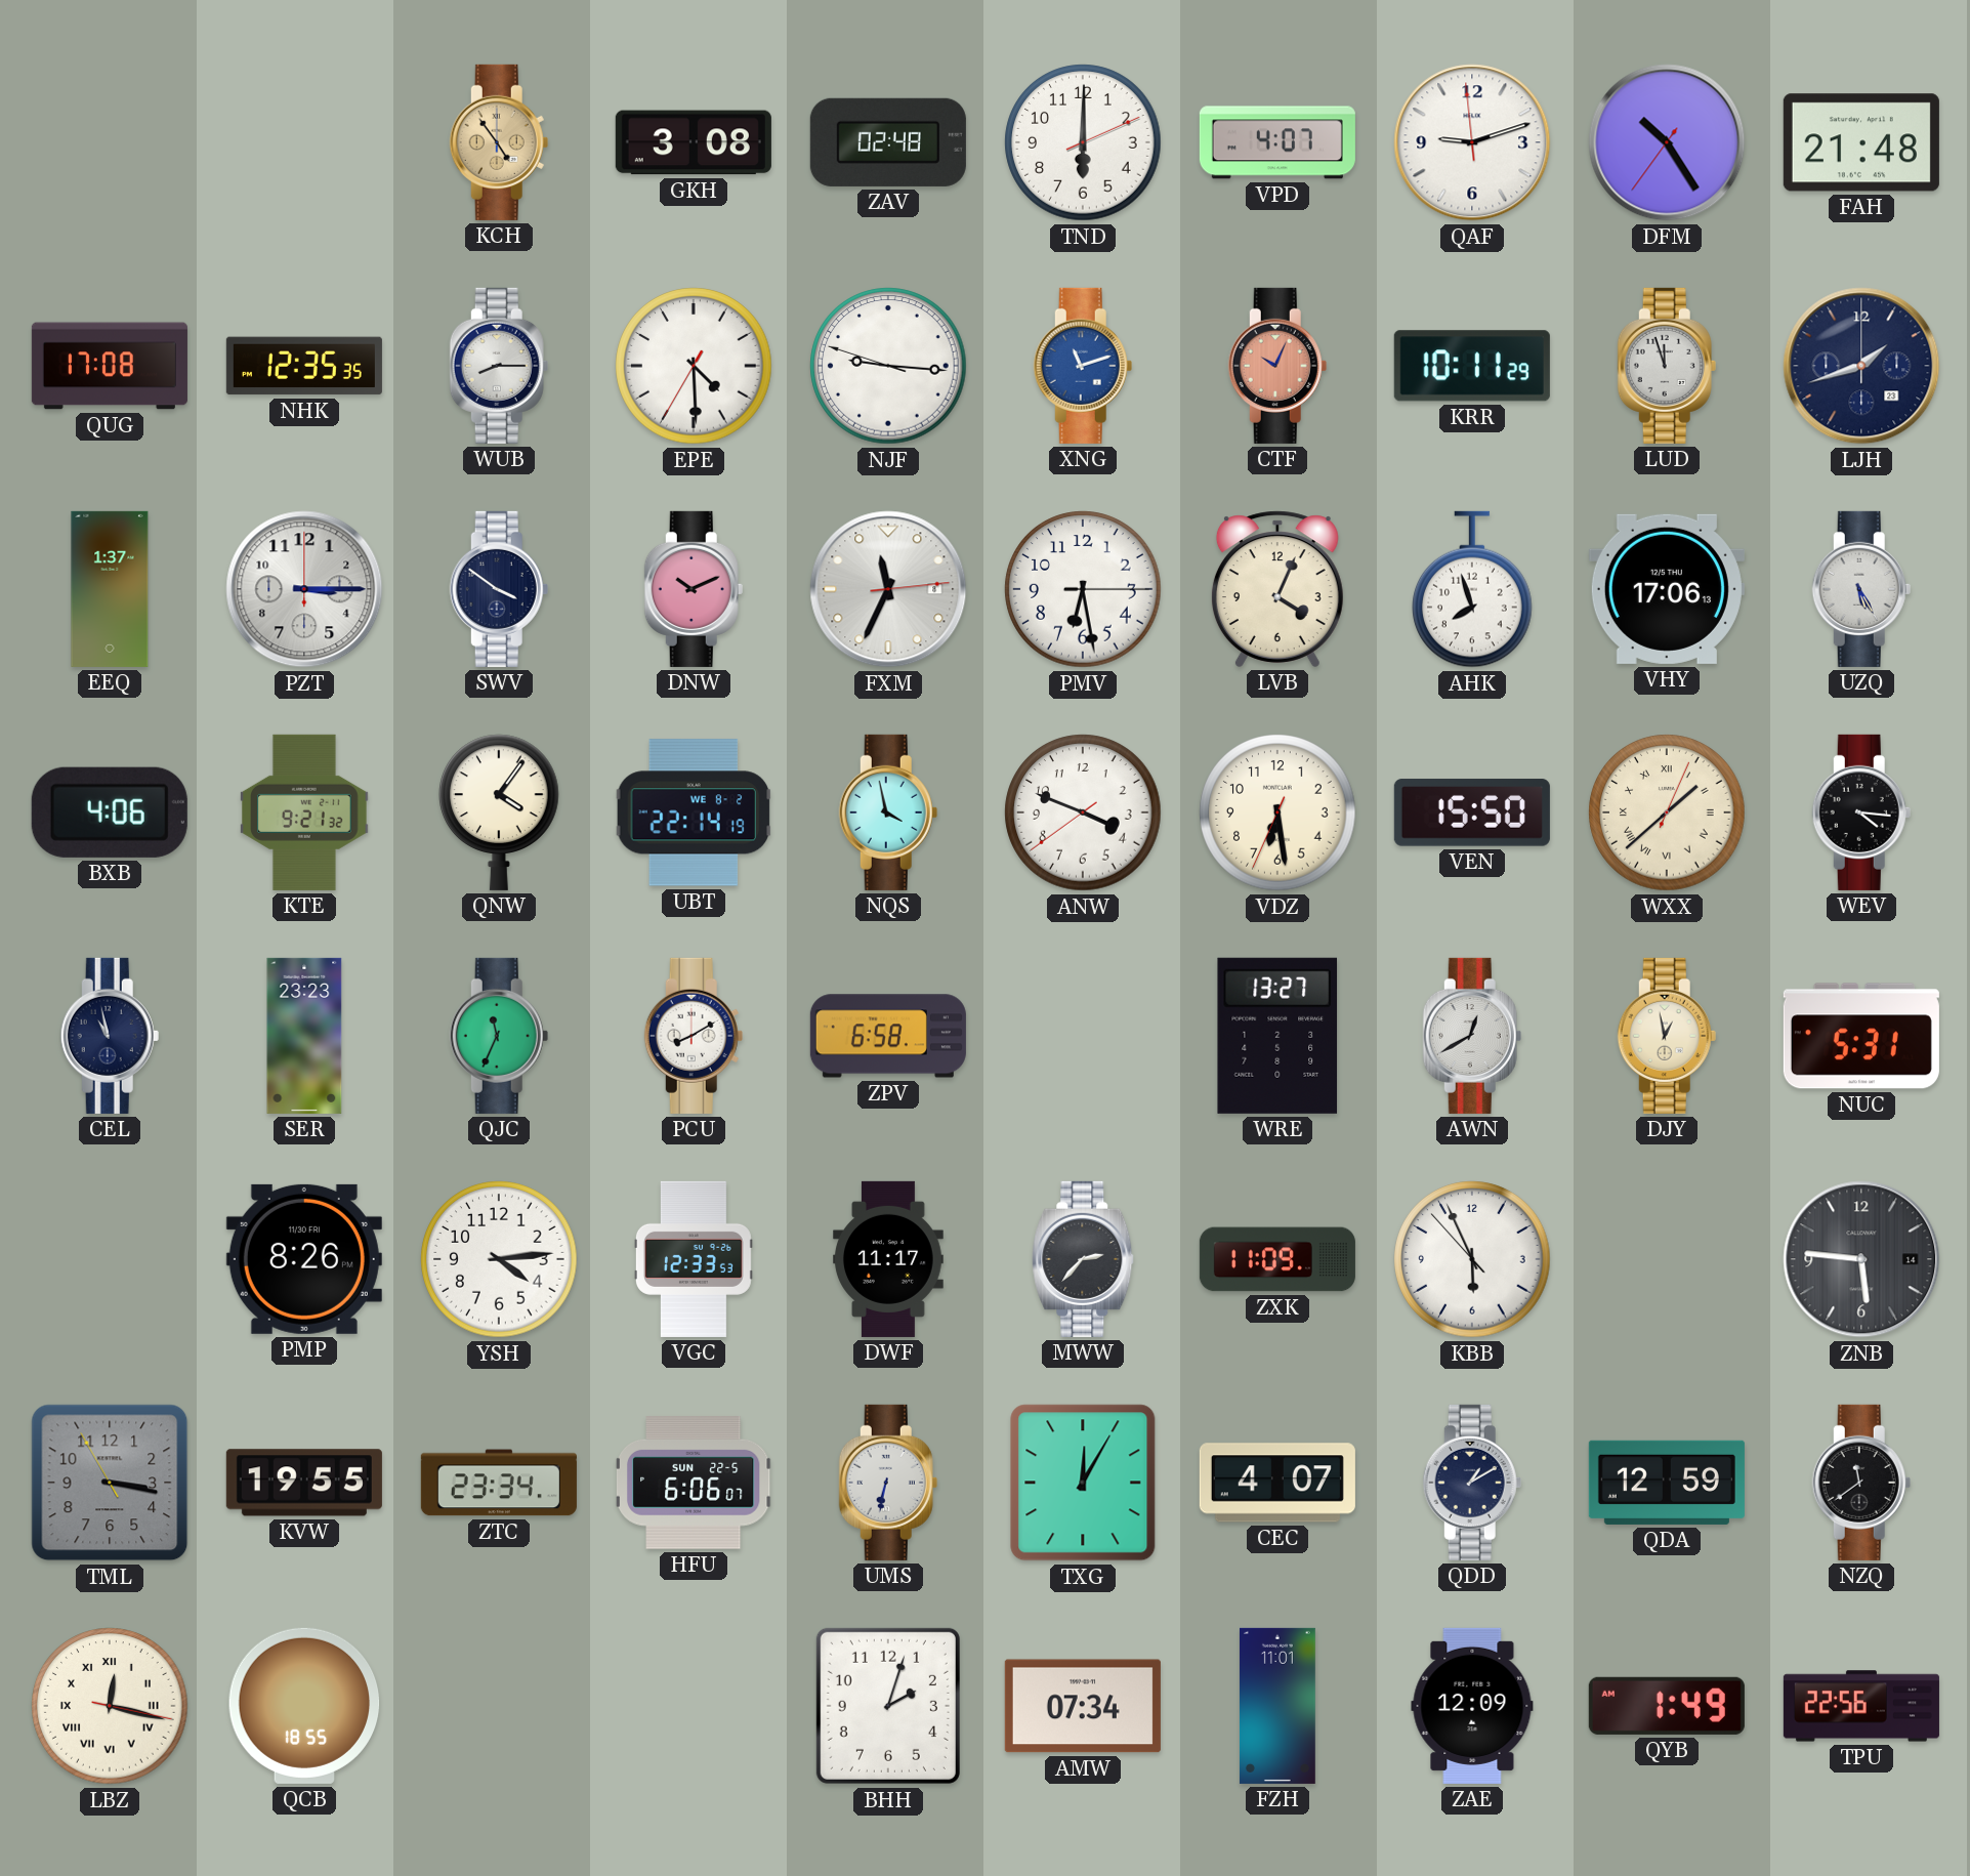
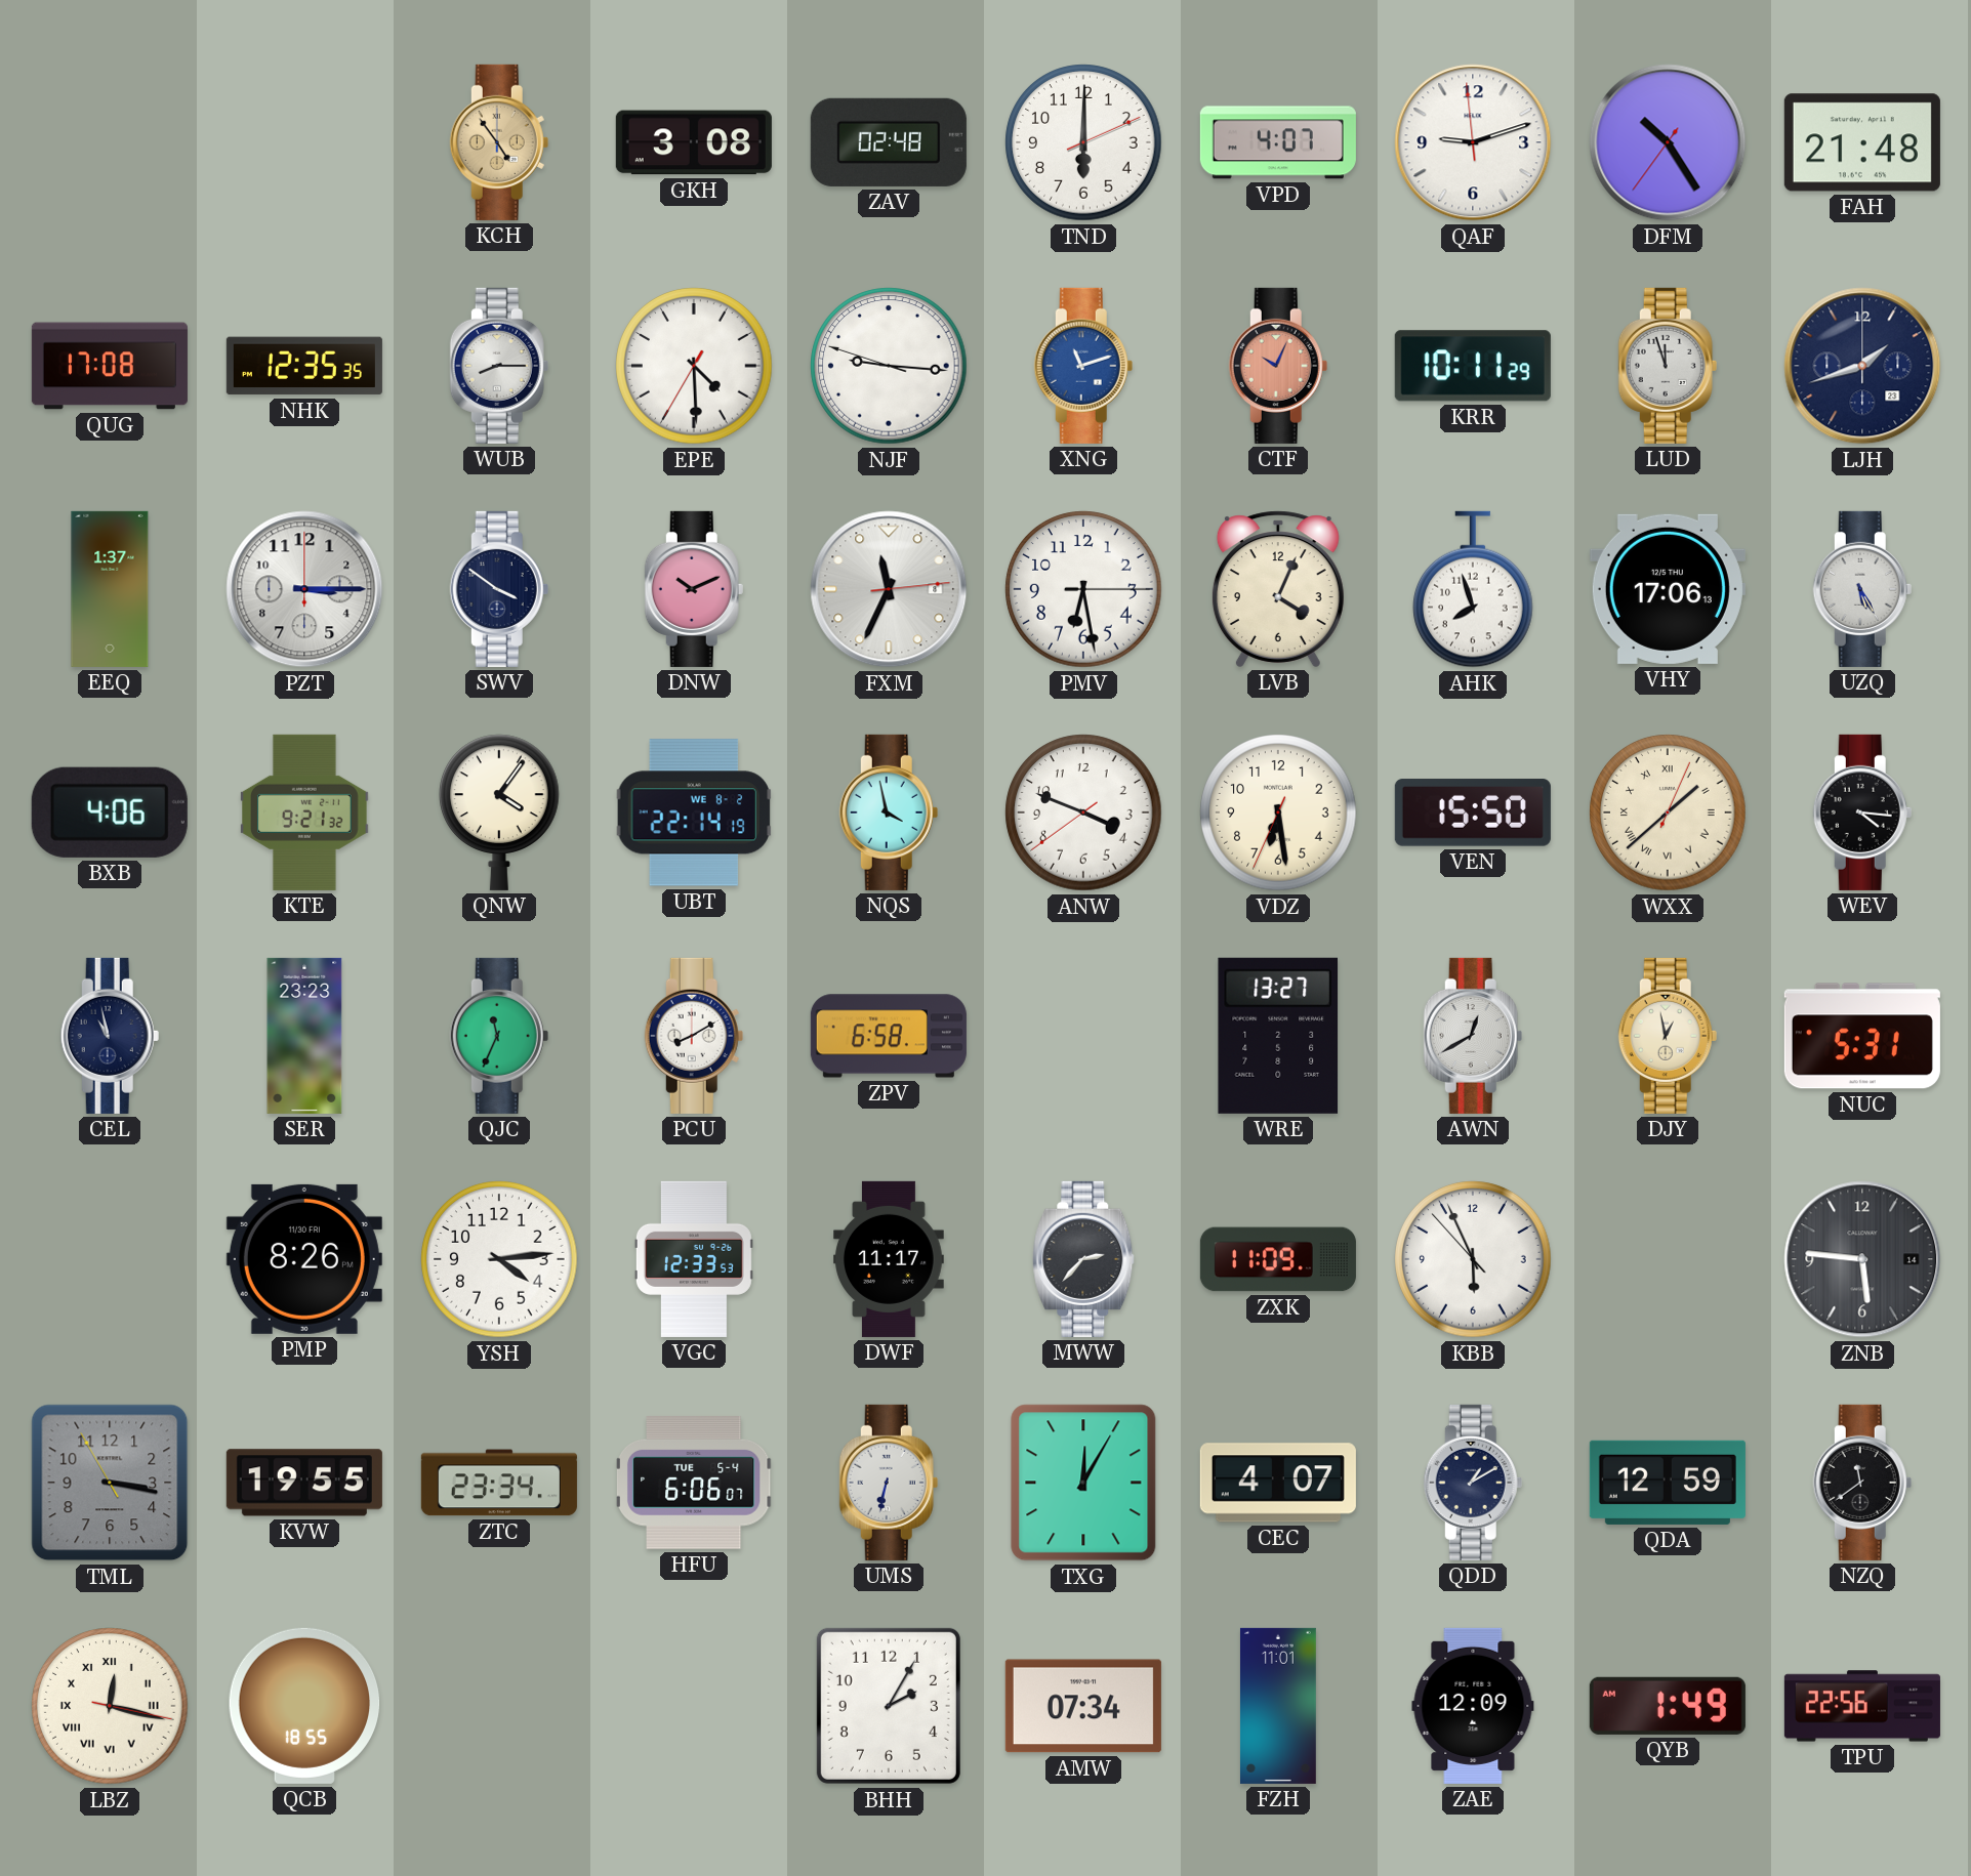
HFU date: SUN 22-5 -> TUE 5-4 (694, 1484)
BHH: 2:03 -> 2:05 (889, 1706)
